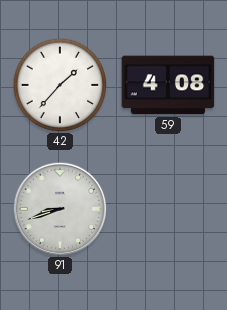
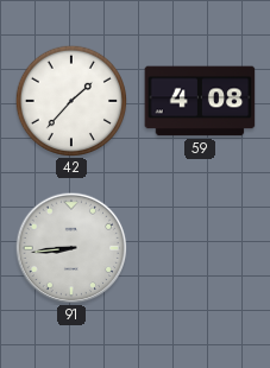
91: 8:42 -> 8:44 (71, 248)
